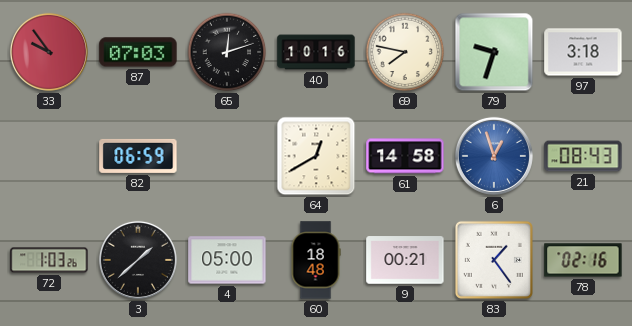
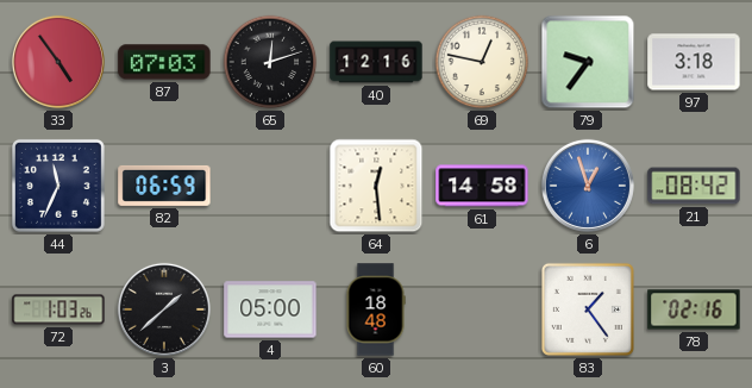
33: 9:54 -> 4:54 (58, 62)
40: 10:16 -> 12:16 (376, 62)
69: 7:47 -> 12:47 (482, 62)
79: 9:33 -> 9:36 (588, 62)
44: none -> 11:34 (58, 186)
64: 12:40 -> 12:29 (376, 186)
21: 08:43 -> 08:42 (694, 186)
9: 00:21 -> none (405, 260)
